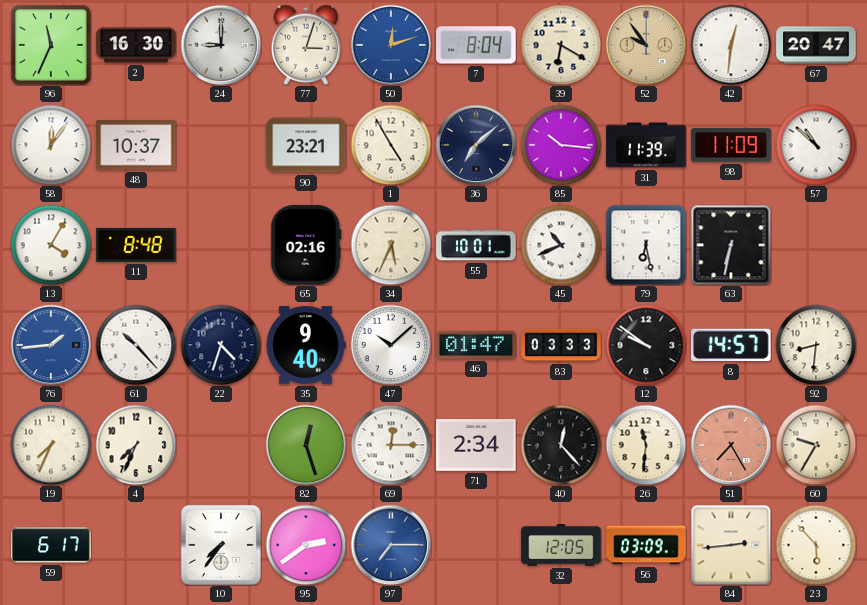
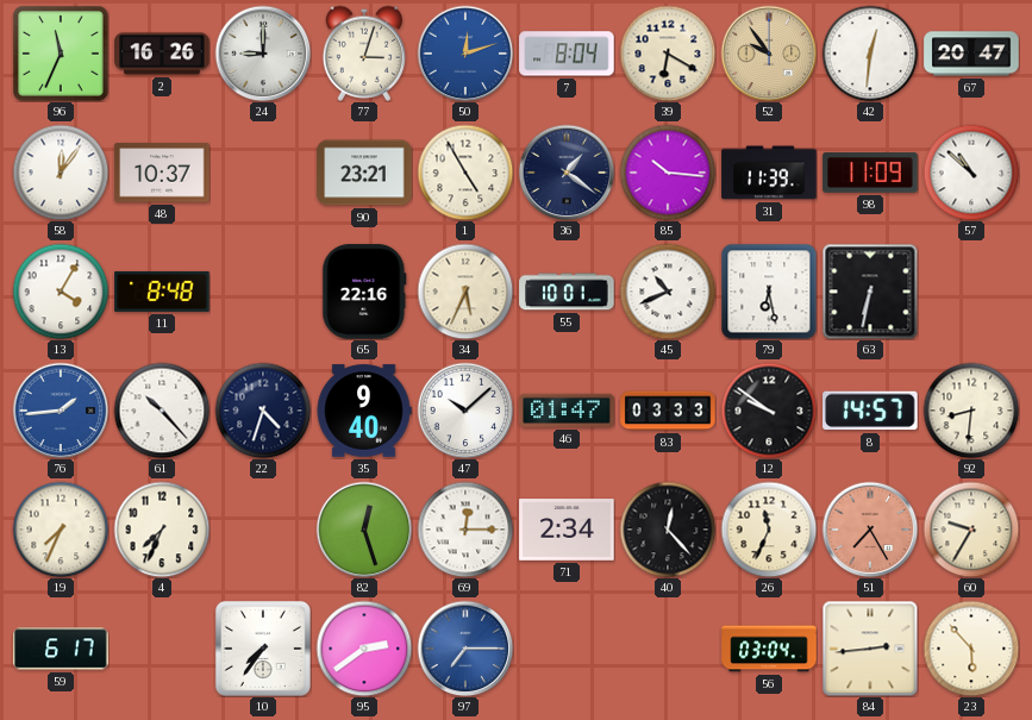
2: 16:30 -> 16:26 (162, 54)
36: 7:08 -> 1:21 (567, 173)
65: 02:16 -> 22:16 (364, 292)
26: 11:31 -> 11:34 (769, 530)
32: 12:05 -> none (561, 545)
56: 03:09 -> 03:04 (769, 649)
